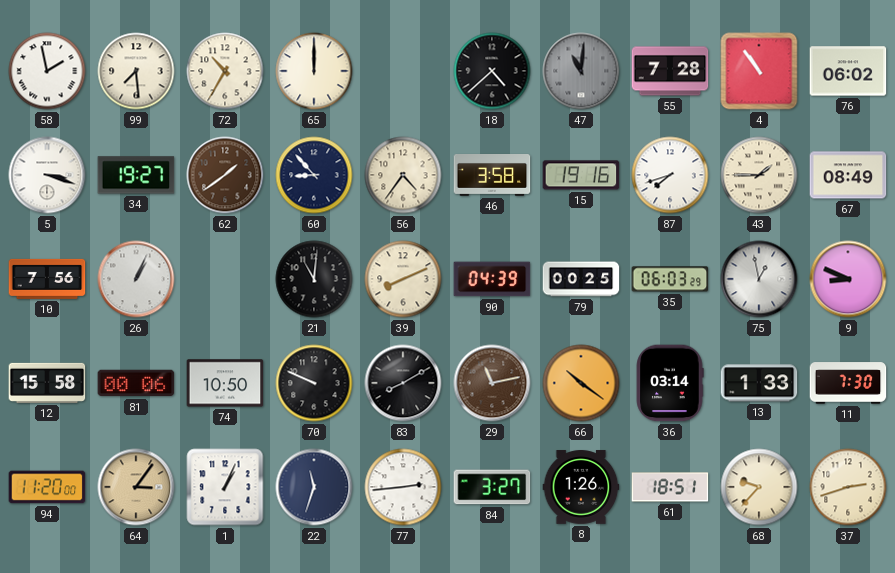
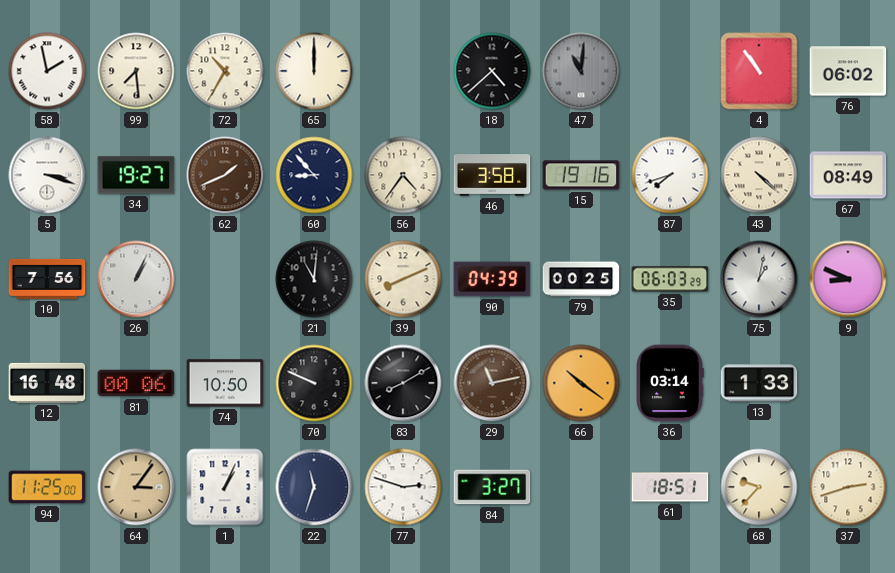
55: 7:28 -> none (670, 71)
62: 1:39 -> 1:41 (225, 175)
43: 1:45 -> 4:22 (759, 175)
75: 12:58 -> 1:02 (759, 279)
12: 15:58 -> 16:48 (47, 383)
11: 7:30 -> none (848, 383)
94: 11:20 -> 11:25 (47, 487)
77: 2:44 -> 2:48 (403, 487)
8: 1:26 -> none (581, 487)
